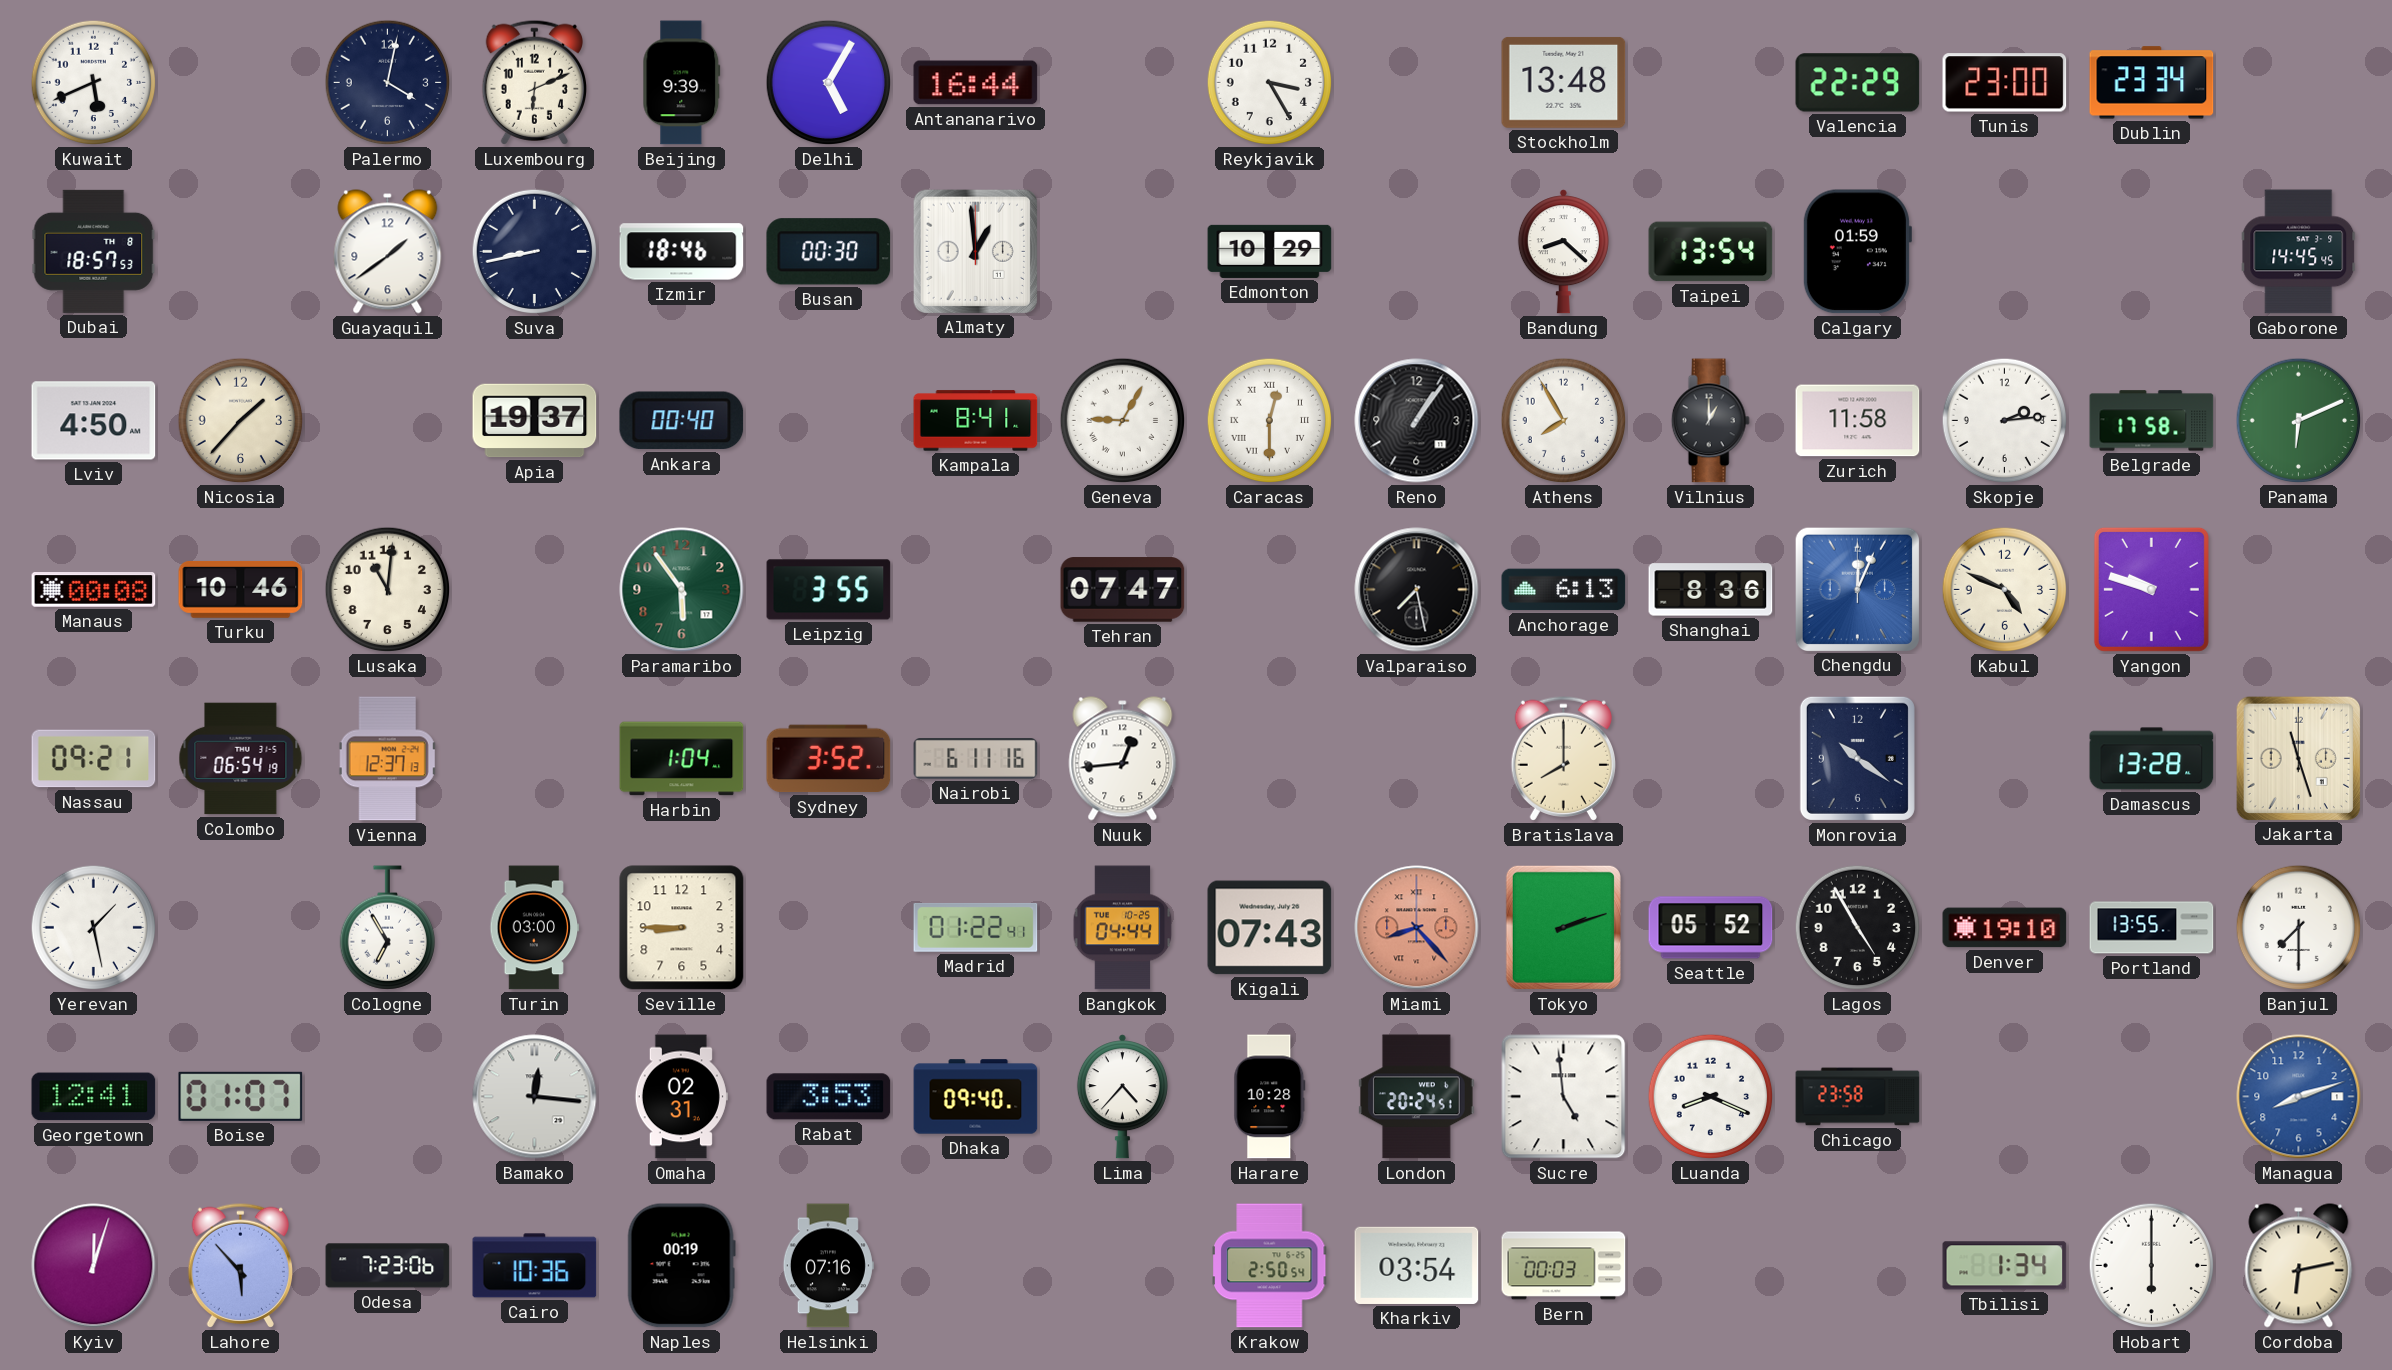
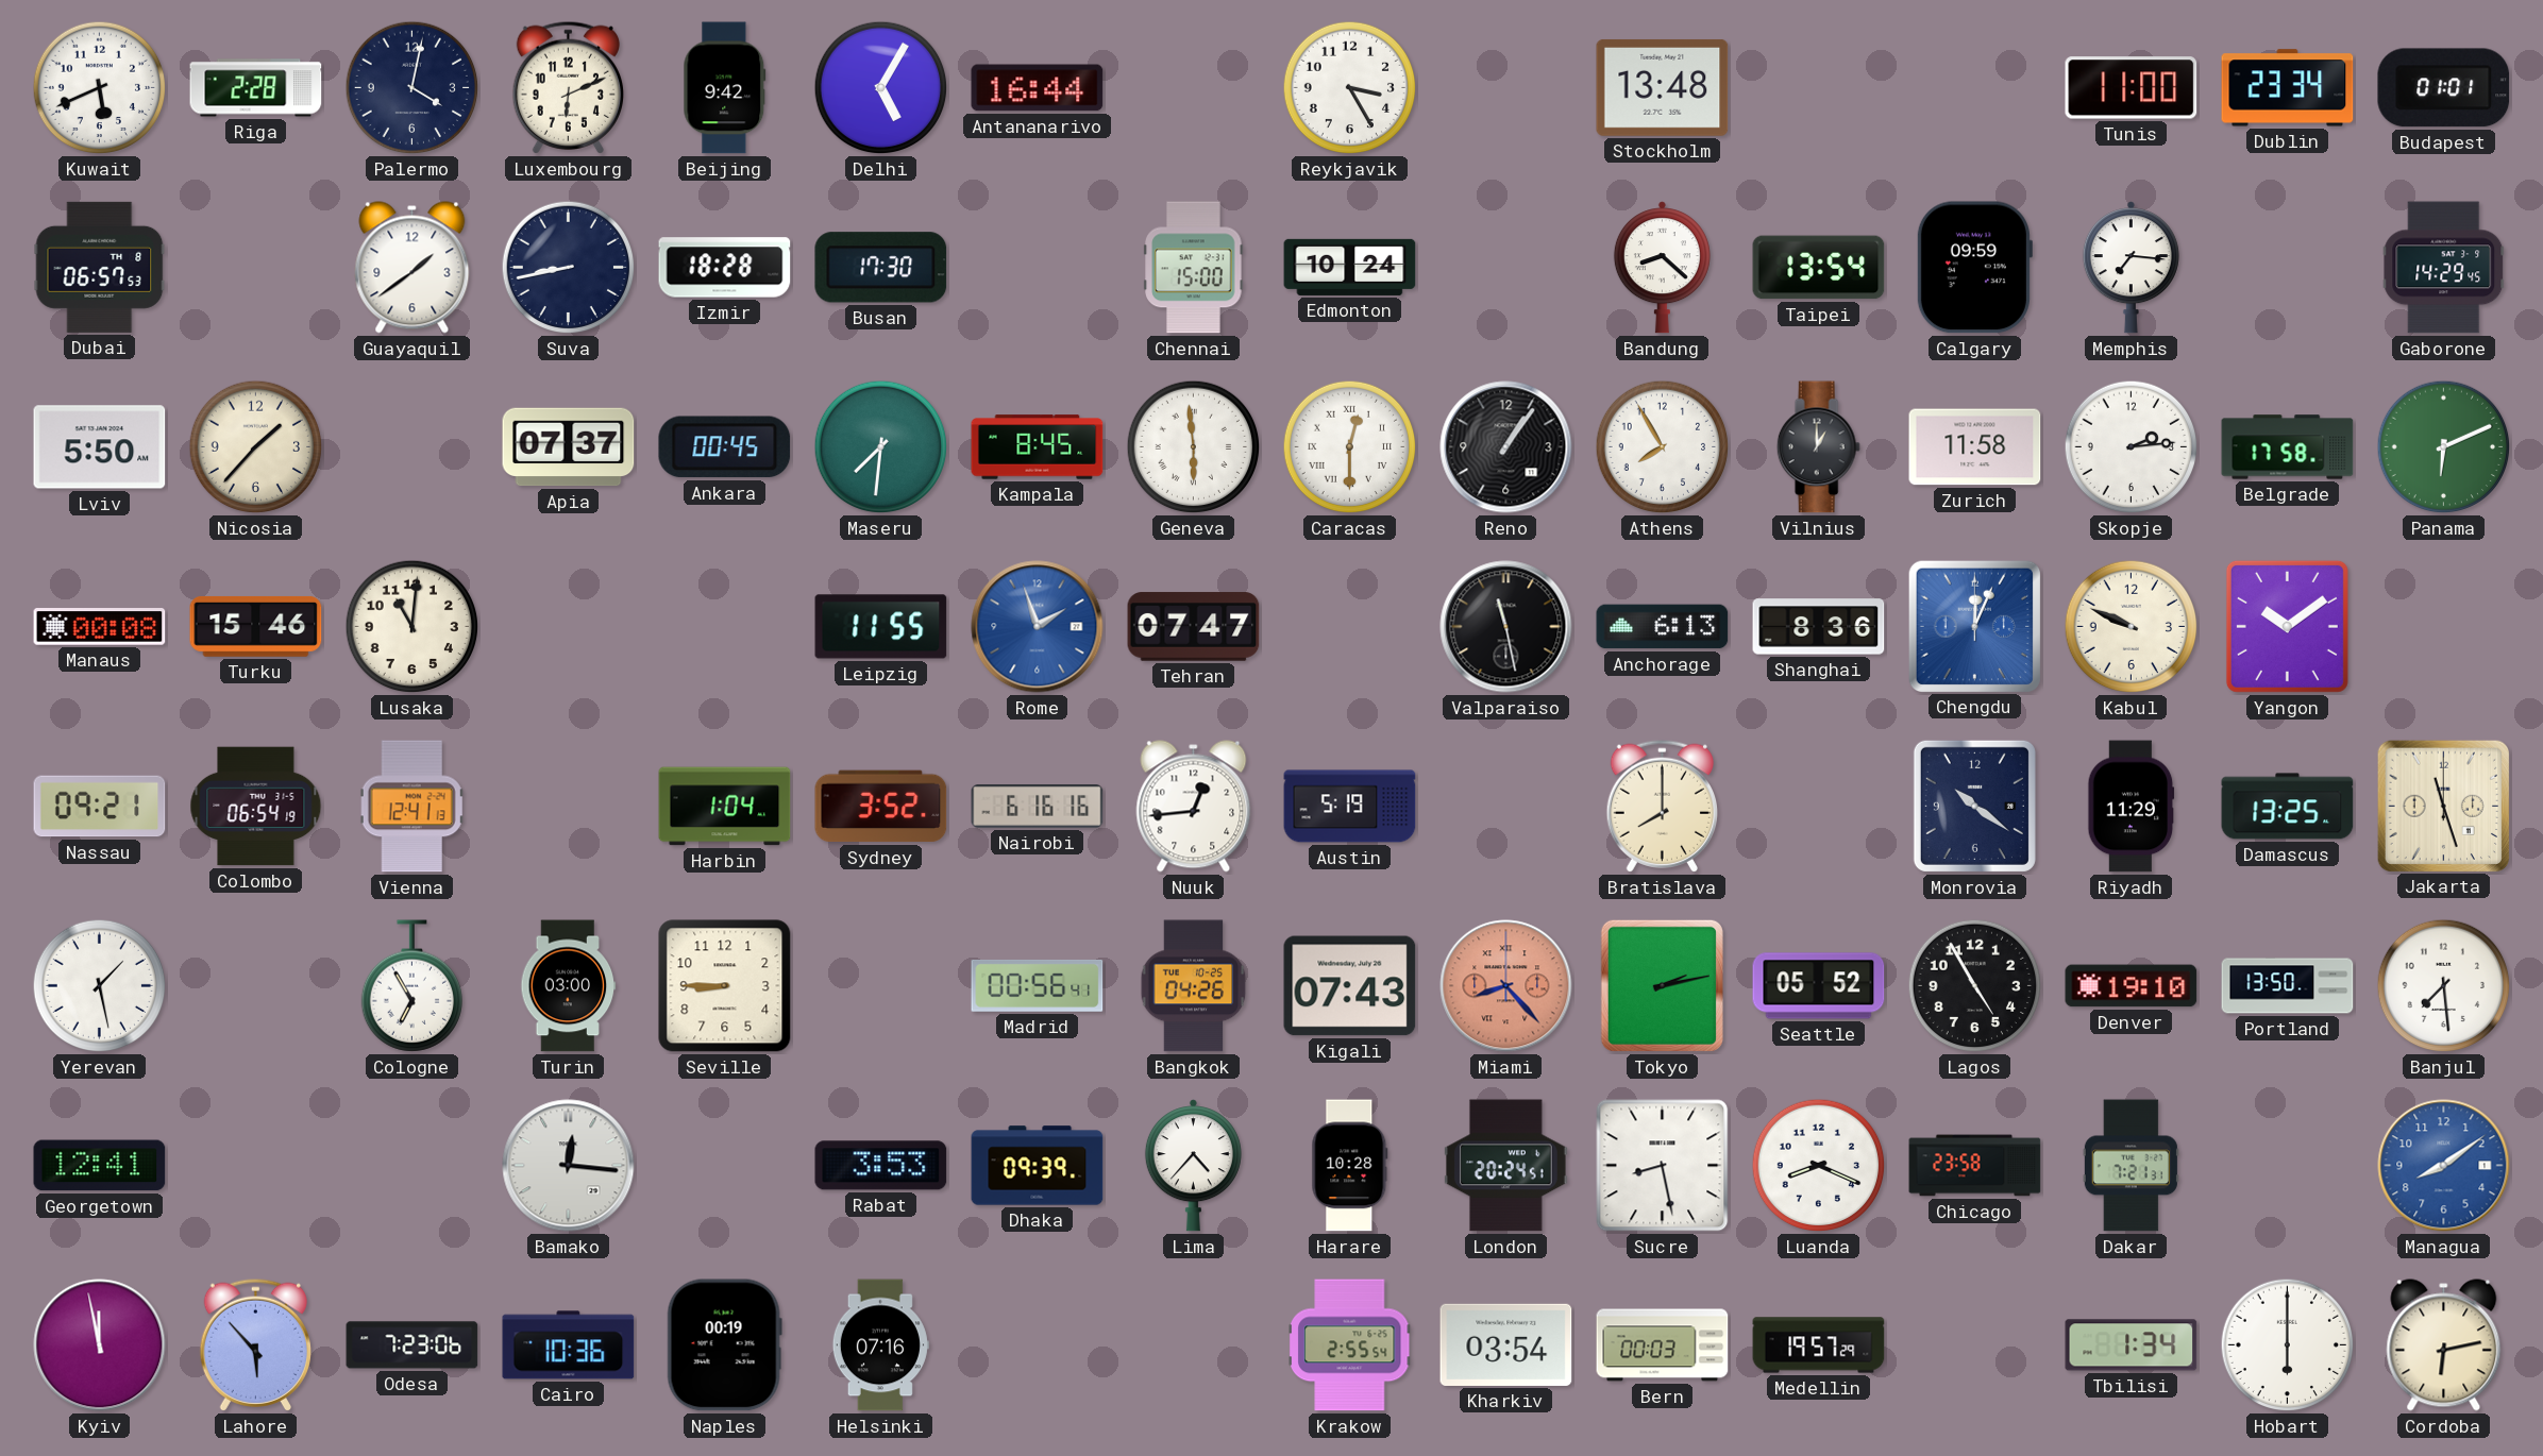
Riga: none -> 2:28 (256, 88)
Beijing: 9:39 -> 9:42 (725, 88)
Valencia: 22:29 -> none (1858, 83)
Tunis: 23:00 -> 11:00 (2132, 88)
Budapest: none -> 01:01 (2444, 88)
Dubai: 18:57 -> 06:57 (100, 267)
Izmir: 18:46 -> 18:28 (725, 268)
Busan: 00:30 -> 17:30 (881, 268)
Almaty: 12:59 -> none (975, 251)
Chennai: none -> 15:00 (1194, 268)
Edmonton: 10:29 -> 10:24 (1350, 267)
Calgary: 01:59 -> 09:59 (1974, 268)
Memphis: none -> 7:16 (2131, 268)
Gaborone: 14:45 -> 14:29 (2444, 268)
Lviv: 4:50 -> 5:50 (100, 447)
Apia: 19:37 -> 07:37 (569, 447)
Ankara: 00:40 -> 00:45 (725, 447)
Maseru: none -> 7:31 (881, 447)
Kampala: 8:41 -> 8:45 (1038, 447)
Geneva: 9:05 -> 5:59 (1194, 447)
Turku: 10:46 -> 15:46 (256, 626)
Paramaribo: 5:54 -> none (682, 590)
Leipzig: 3:55 -> 11:55 (881, 627)
Rome: none -> 1:57 (1038, 627)
Valparaiso: 7:28 -> 11:28 (1506, 627)
Kabul: 4:49 -> 9:49 (2132, 627)
Yangon: 9:48 -> 10:09 (2287, 626)
Vienna: 12:37 -> 12:41 (412, 807)
Nairobi: 6:11 -> 6:16 (1038, 807)
Austin: none -> 5:19 (1350, 807)
Riyadh: none -> 11:29 (2132, 807)
Damascus: 13:28 -> 13:25 (2288, 807)
Madrid: 01:22 -> 00:56 (1038, 985)
Bangkok: 04:44 -> 04:26 (1194, 986)
Tokyo: 2:12 -> 2:13 (1662, 985)
Portland: 13:55 -> 13:50 (2288, 986)
Banjul: 7:30 -> 7:29 (2444, 986)
Boise: 01:07 -> none (241, 1096)
Omaha: 02:31 -> none (681, 1097)
Dhaka: 09:40 -> 09:39 (1038, 1166)
Sucre: 4:59 -> 8:28 (1663, 1166)
Dakar: none -> 7:21 (2131, 1166)
Managua: 8:12 -> 8:09 (2444, 1166)
Kyiv: 12:03 -> 11:58 (100, 1345)
Krakow: 2:50 -> 2:55 (1349, 1345)
Medellin: none -> 19:57 (1819, 1345)
